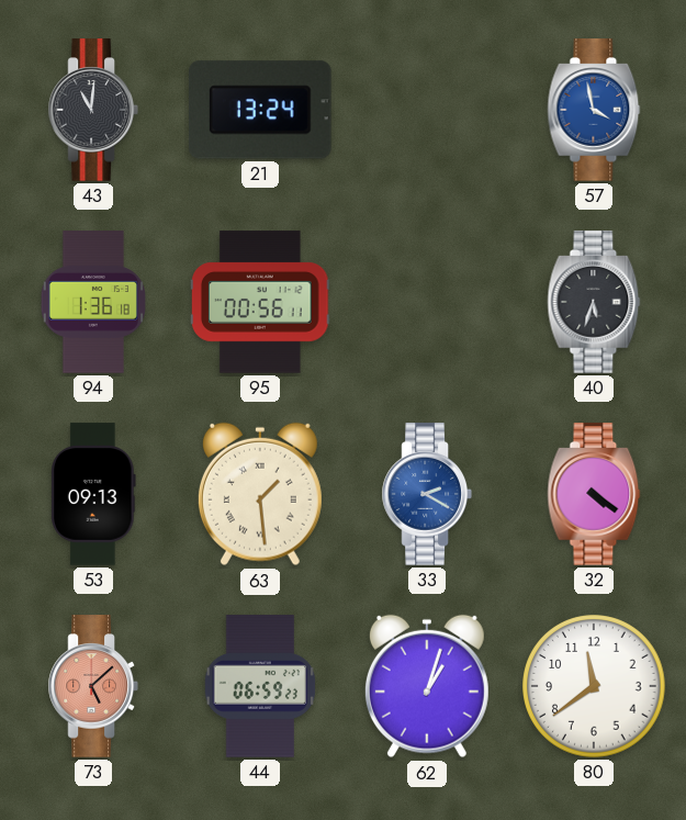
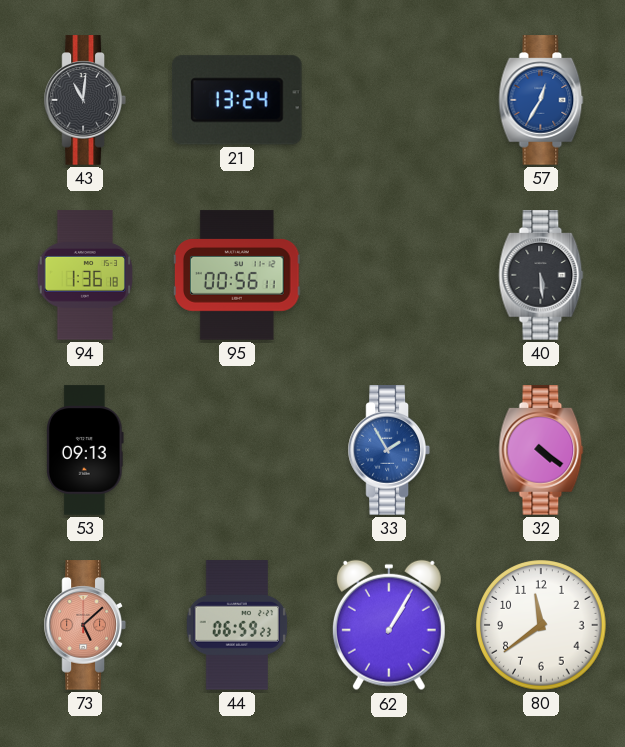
57: 3:58 -> 12:35 (541, 100)
40: 5:33 -> 5:29 (541, 275)
63: 1:29 -> none (260, 494)
33: 2:20 -> 1:55 (389, 450)
62: 1:03 -> 1:05 (389, 625)
